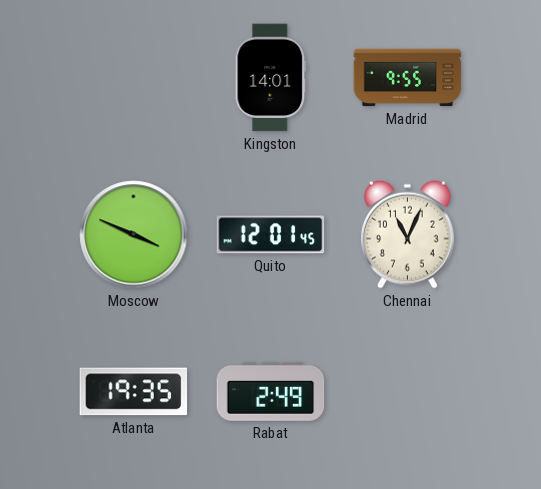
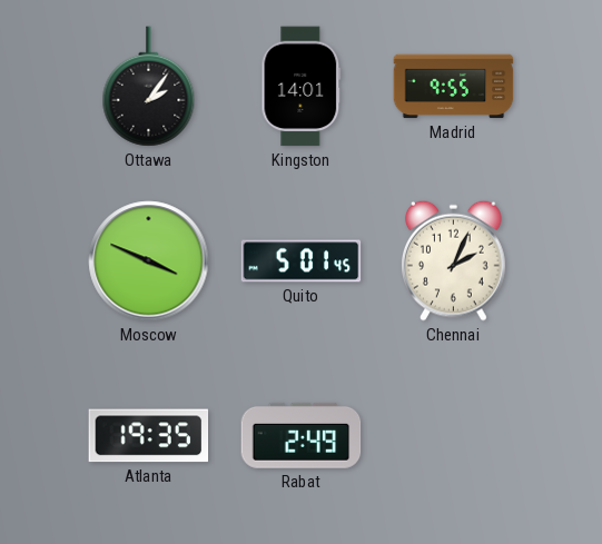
Ottawa: none -> 2:06 (149, 87)
Quito: 12:01 -> 5:01 (302, 261)
Chennai: 11:04 -> 2:04 (454, 260)
